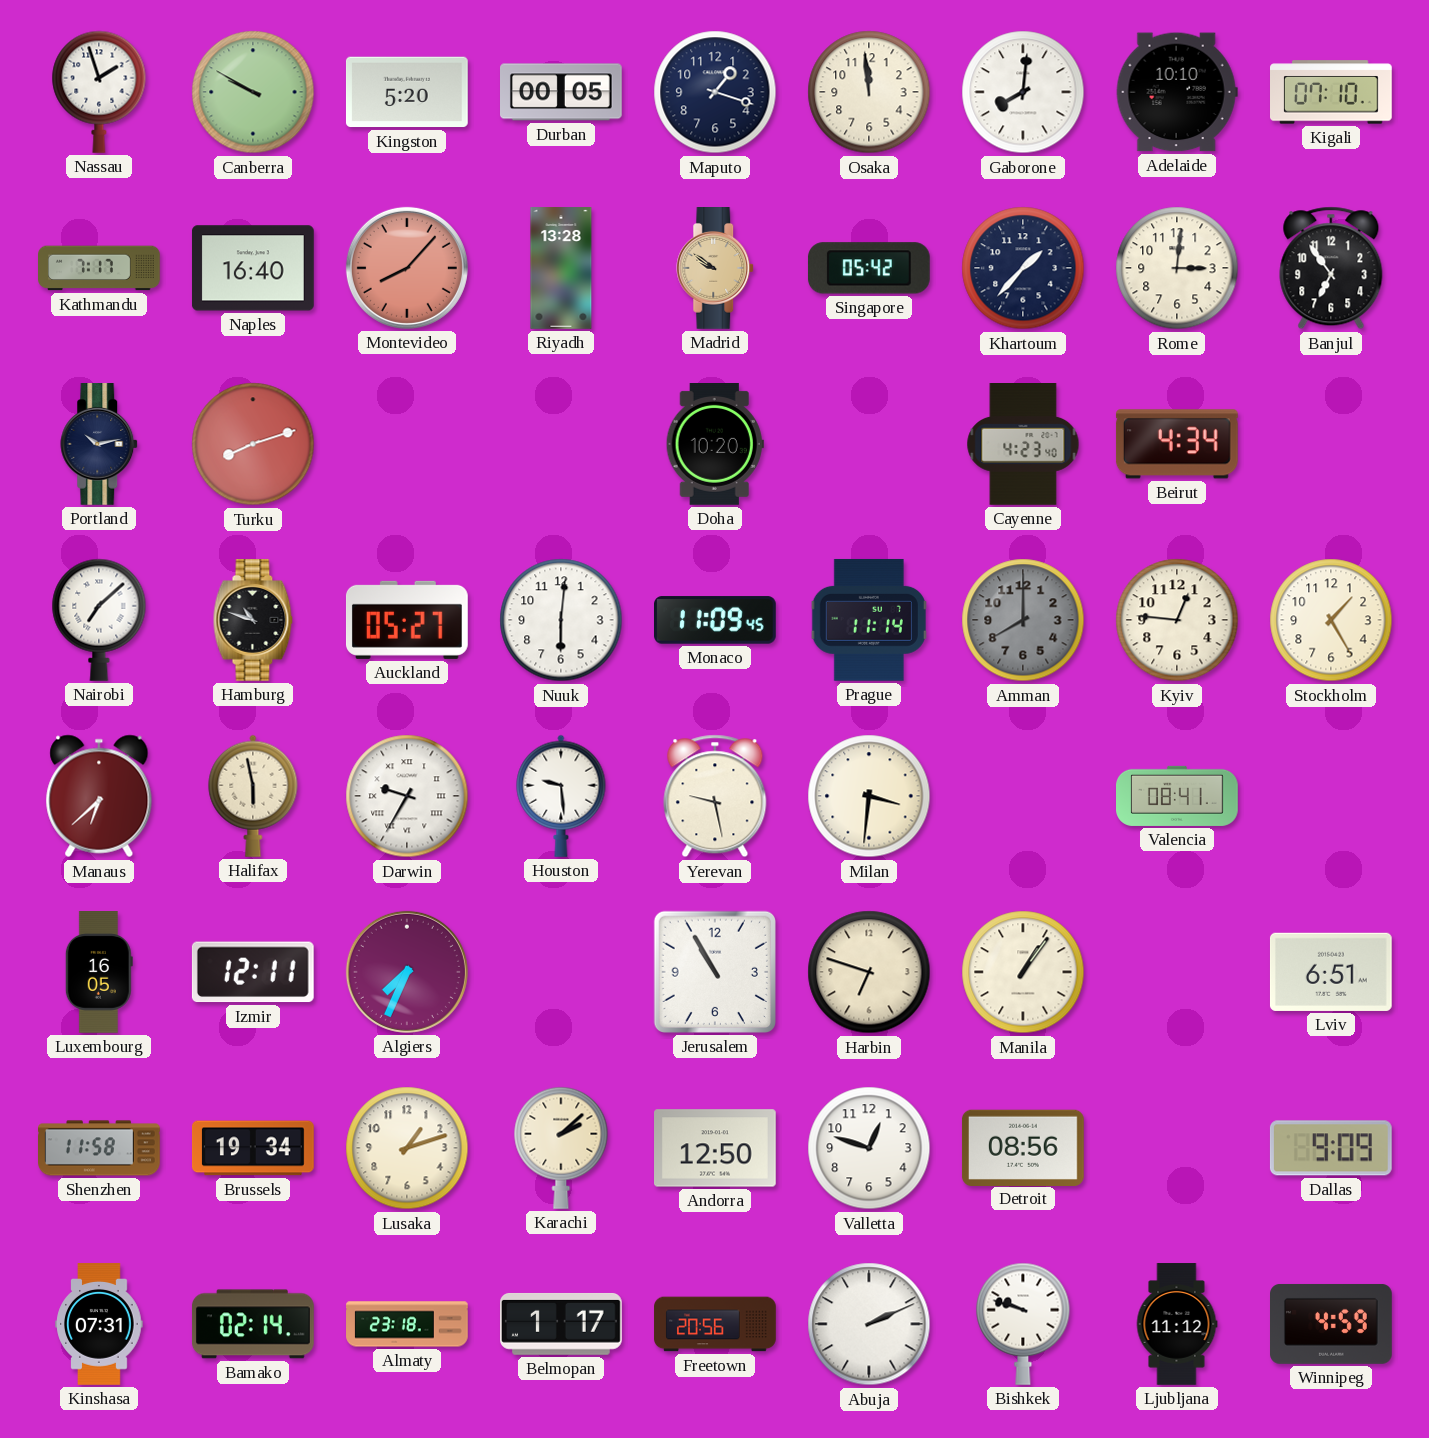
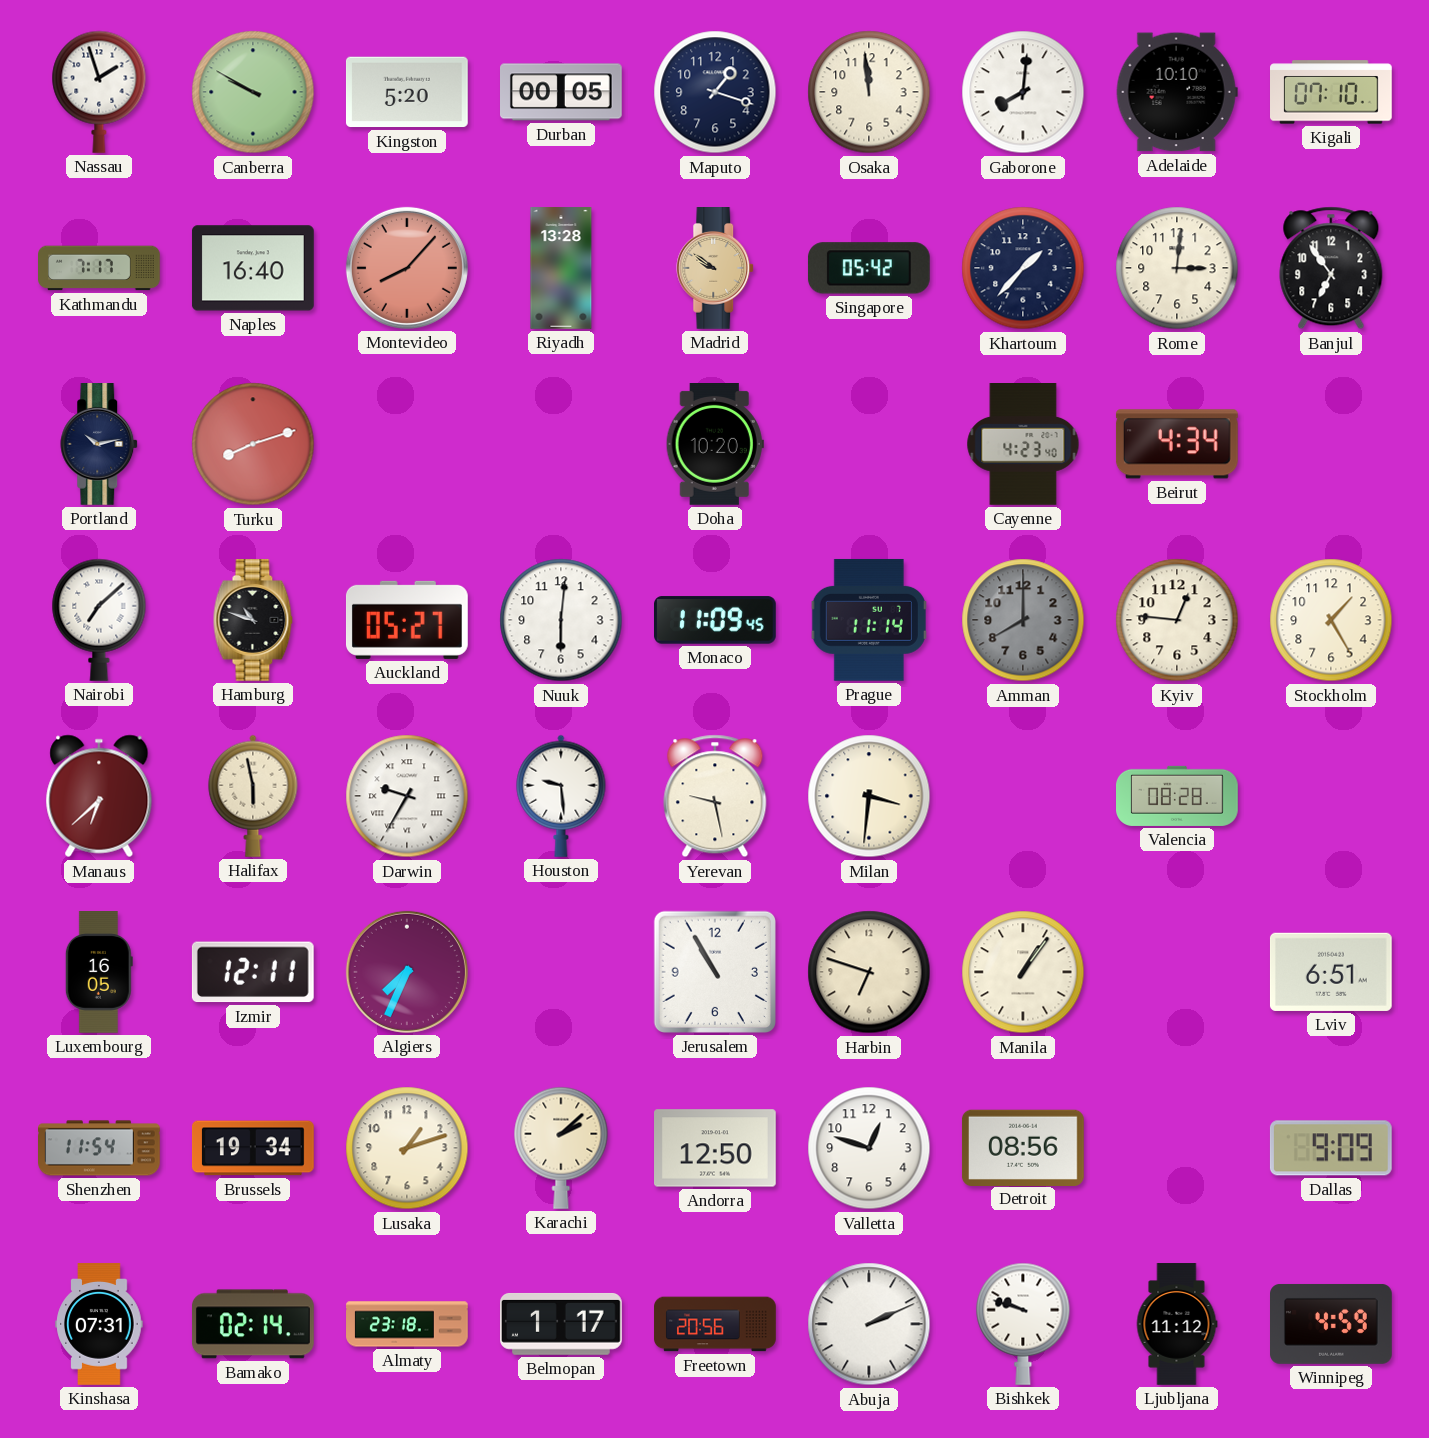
Valencia: 08:41 -> 08:28 (1178, 796)
Shenzhen: 11:58 -> 11:54 (100, 1148)
